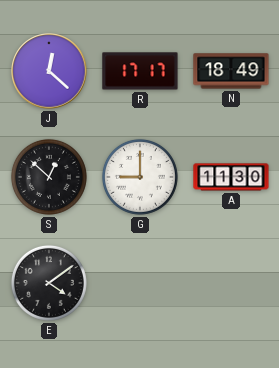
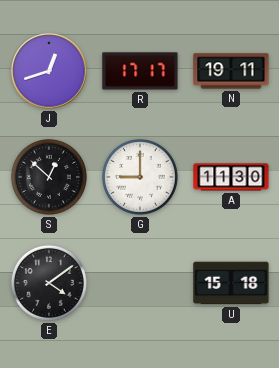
J: 12:22 -> 12:42 (49, 71)
N: 18:49 -> 19:11 (231, 71)
U: none -> 15:18 (231, 283)
